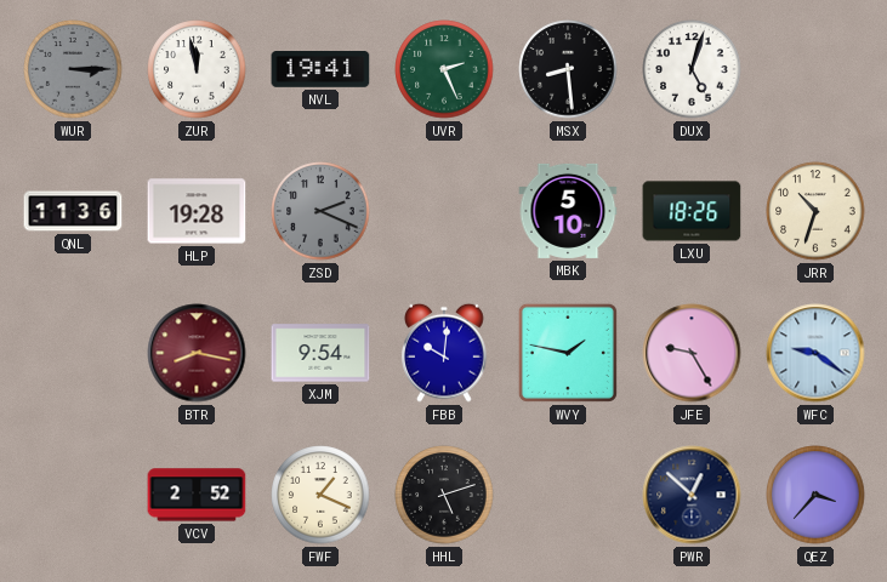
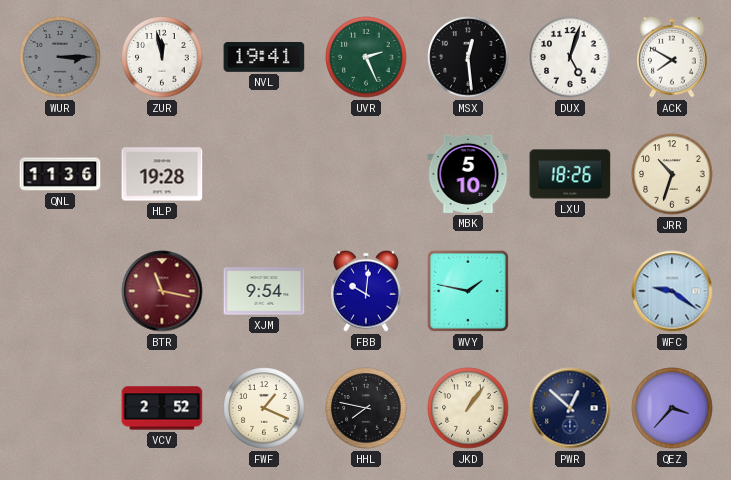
MSX: 8:29 -> 12:29 (468, 57)
ACK: none -> 7:50 (672, 57)
ZSD: 2:19 -> none (320, 211)
BTR: 8:17 -> 11:17 (162, 291)
JFE: 9:25 -> none (692, 353)
HHL: 5:12 -> 7:47 (366, 408)
JKD: none -> 1:06 (468, 408)
